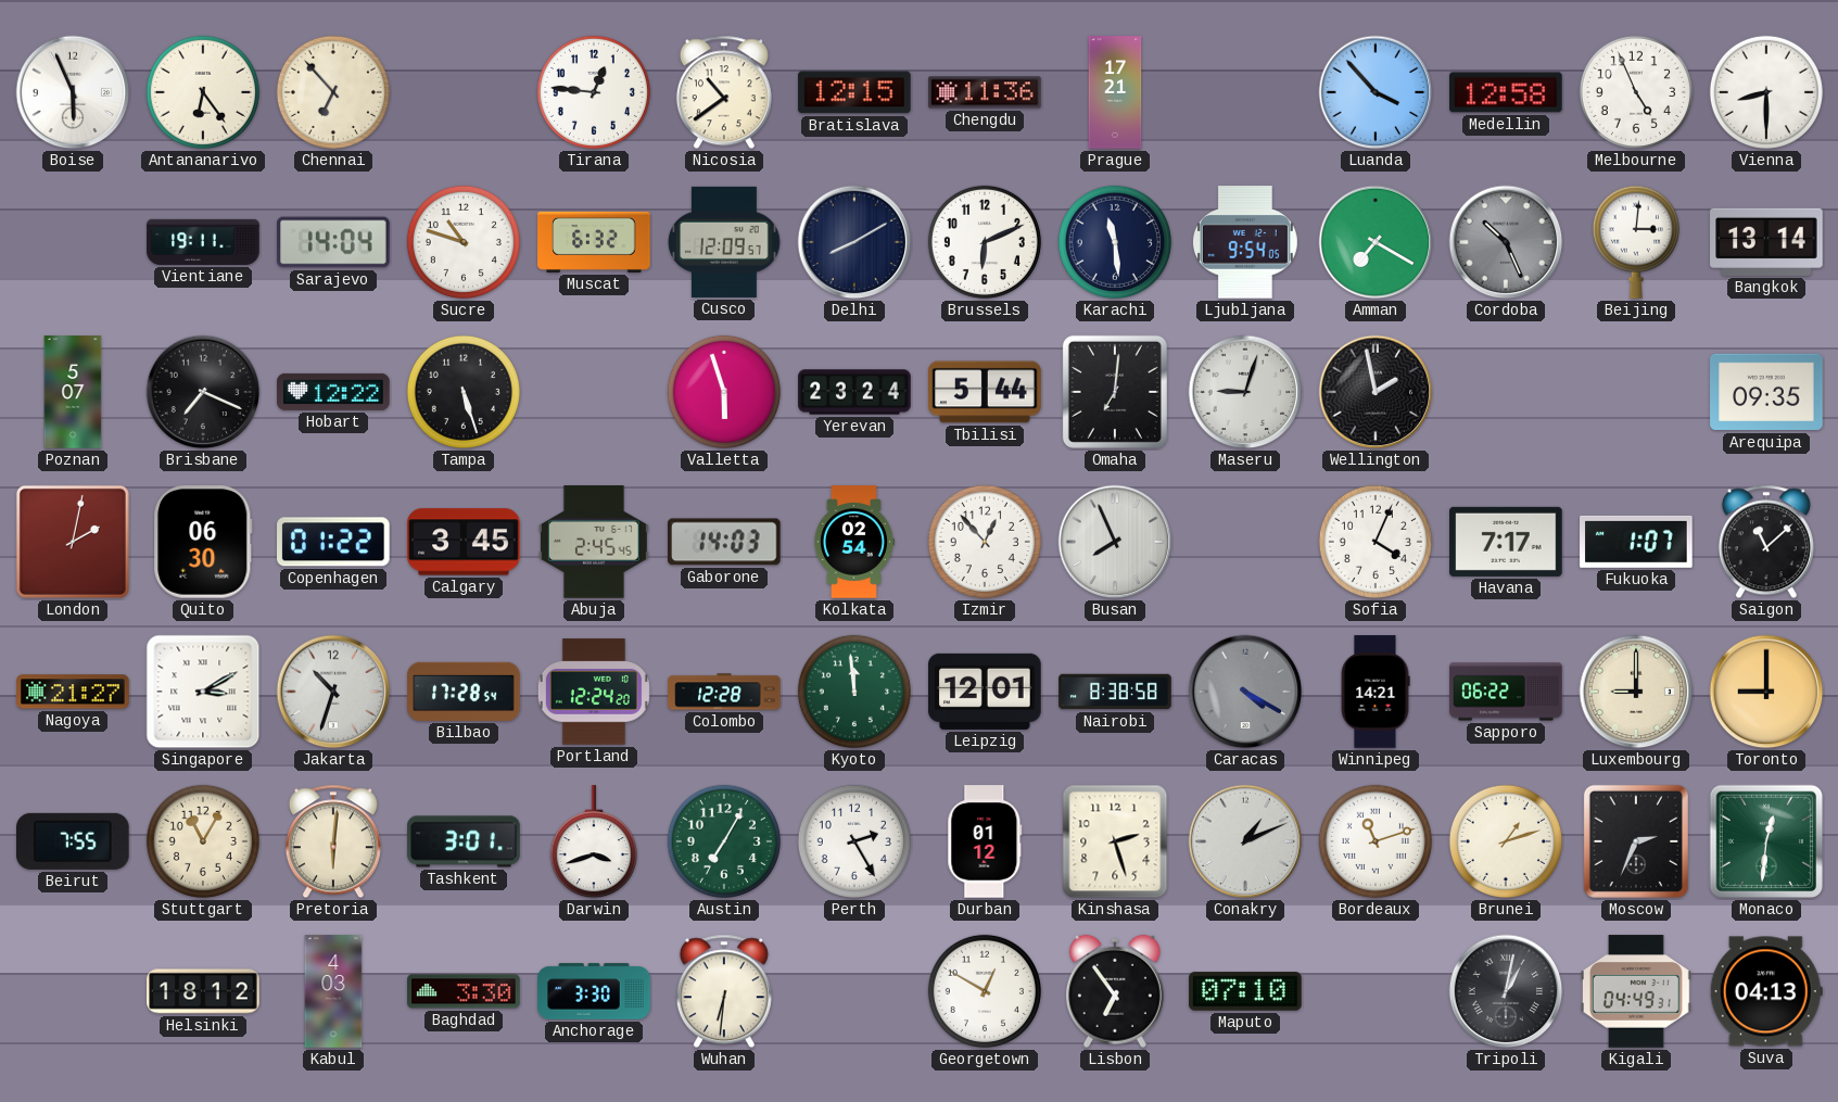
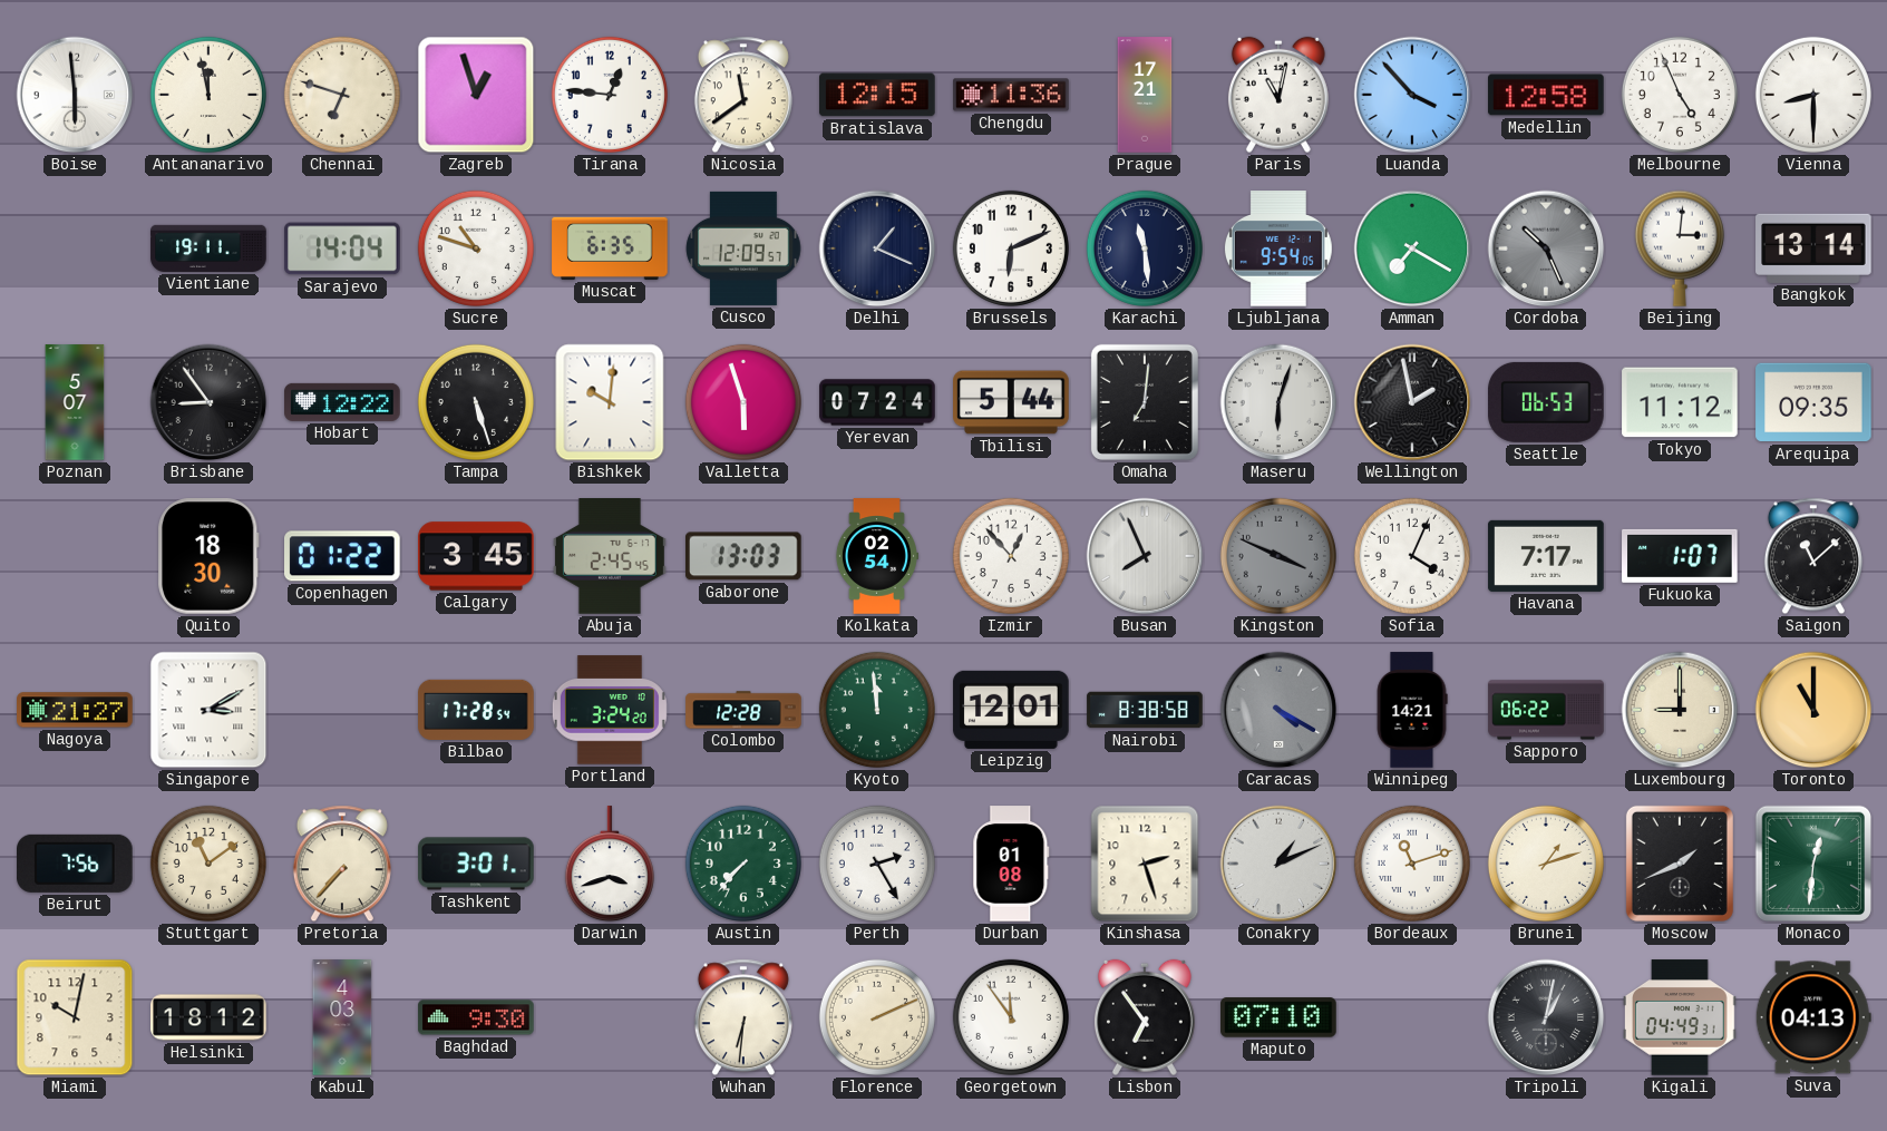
Boise: 5:56 -> 5:59 (75, 95)
Antananarivo: 6:24 -> 11:58 (208, 95)
Chennai: 6:53 -> 6:48 (342, 95)
Zagreb: none -> 12:57 (476, 95)
Nicosia: 10:39 -> 11:39 (743, 95)
Paris: none -> 11:02 (1278, 95)
Muscat: 6:32 -> 6:35 (610, 248)
Delhi: 8:10 -> 1:19 (877, 248)
Brisbane: 7:19 -> 8:54 (208, 402)
Bishkek: none -> 10:01 (610, 402)
Yerevan: 23:24 -> 07:24 (877, 402)
Maseru: 9:03 -> 6:03 (1278, 402)
Seattle: none -> 06:53 (1546, 402)
Tokyo: none -> 11:12 (1680, 402)
London: 2:02 -> none (73, 542)
Quito: 06:30 -> 18:30 (208, 556)
Gaborone: 14:03 -> 13:03 (745, 556)
Kingston: none -> 3:49 (1278, 556)
Jakarta: 10:33 -> none (333, 692)
Portland: 12:24 -> 3:24 (610, 710)
Toronto: 9:00 -> 11:00 (1813, 710)
Beirut: 7:55 -> 7:56 (76, 864)
Stuttgart: 11:05 -> 11:09 (208, 864)
Pretoria: 6:01 -> 7:37 (342, 864)
Austin: 7:05 -> 7:37 (743, 864)
Durban: 01:12 -> 01:08 (1011, 864)
Moscow: 2:34 -> 1:41 (1680, 864)
Miami: none -> 10:02 (75, 1017)
Baghdad: 3:30 -> 9:30 (476, 1017)
Anchorage: 3:30 -> none (594, 991)
Florence: none -> 2:11 (877, 1017)
Georgetown: 12:50 -> 11:54 (1011, 1017)
